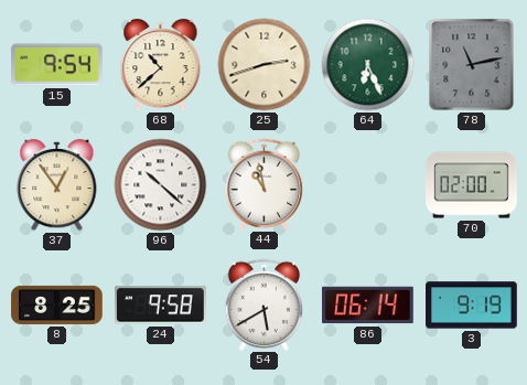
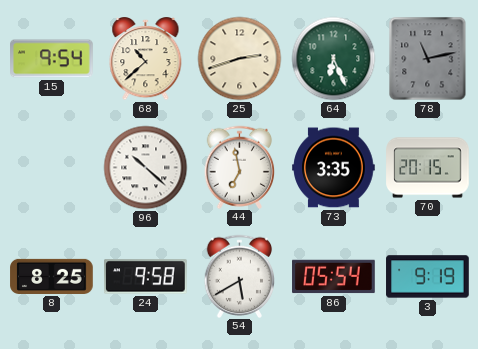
37: 12:54 -> none (57, 186)
44: 10:58 -> 6:58 (240, 167)
73: none -> 3:35 (334, 168)
70: 02:00 -> 20:15 (428, 168)
86: 06:14 -> 05:54 (334, 277)
